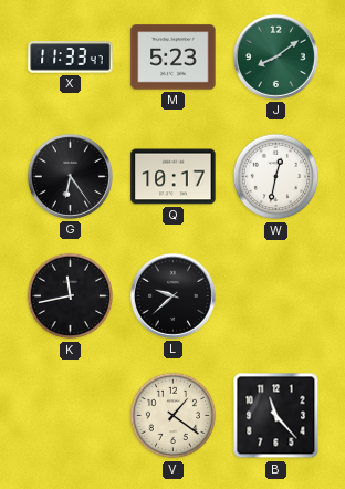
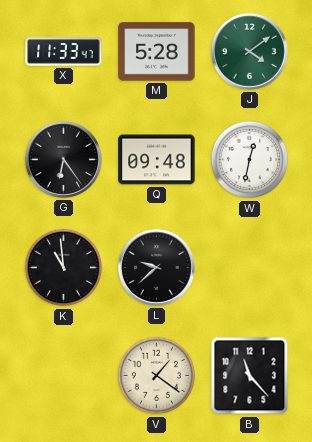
M: 5:23 -> 5:28 (157, 52)
J: 8:09 -> 4:09 (249, 51)
Q: 10:17 -> 09:48 (157, 160)
K: 11:43 -> 10:59 (64, 268)
